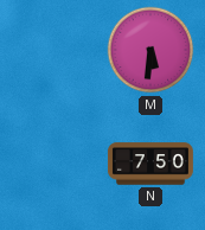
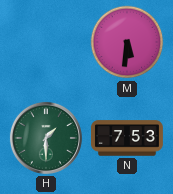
H: none -> 1:30 (46, 138)
N: 7:50 -> 7:53 (127, 138)
